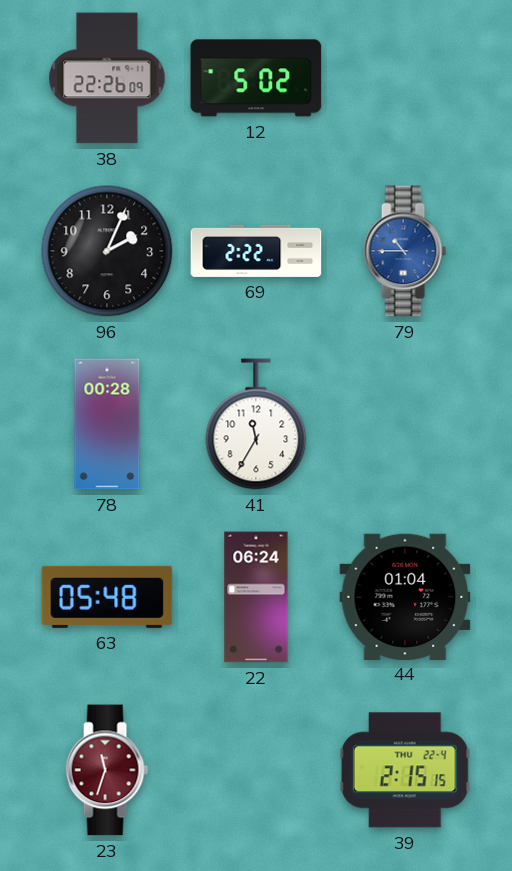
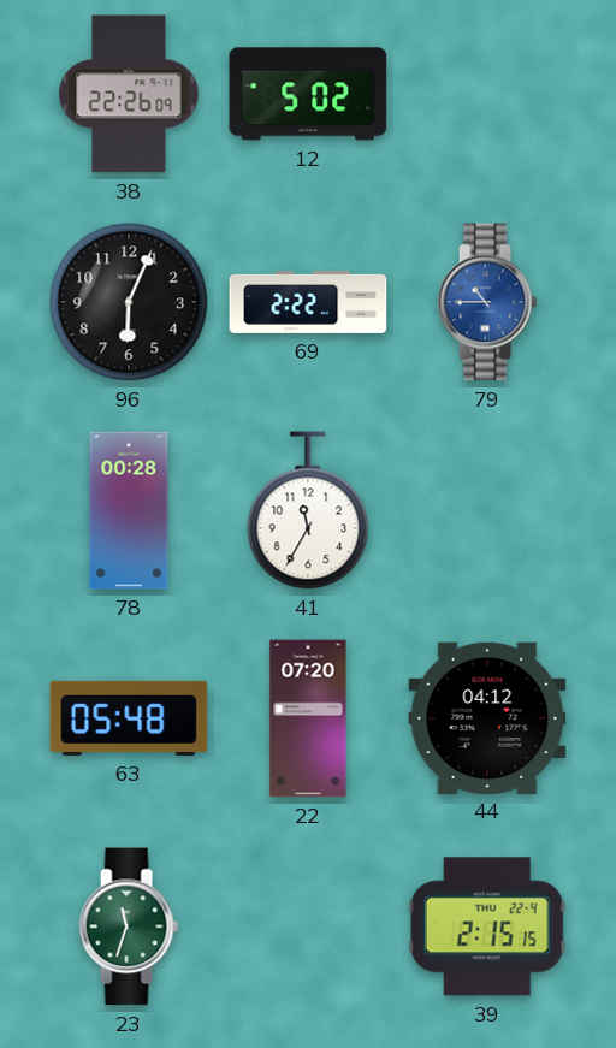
96: 2:04 -> 6:04 (129, 302)
22: 06:24 -> 07:20 (308, 718)
44: 01:04 -> 04:12 (487, 717)
23 dial: burgundy -> green (129, 926)
